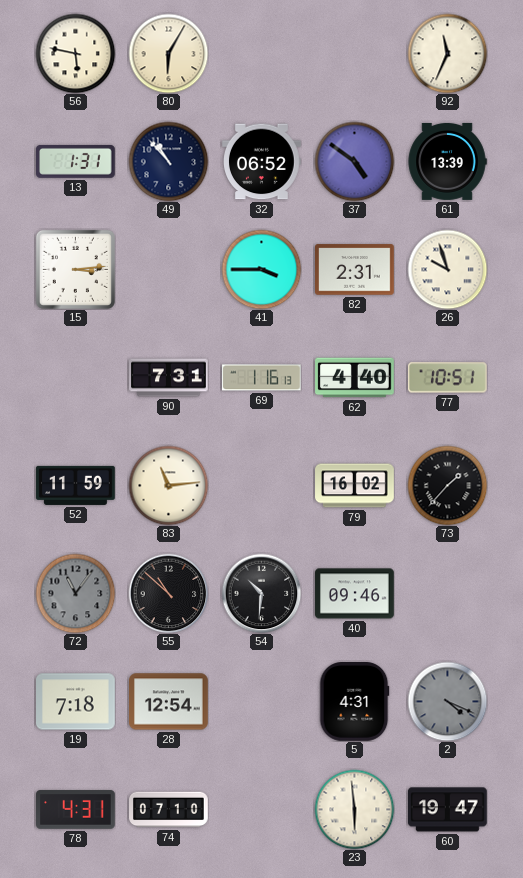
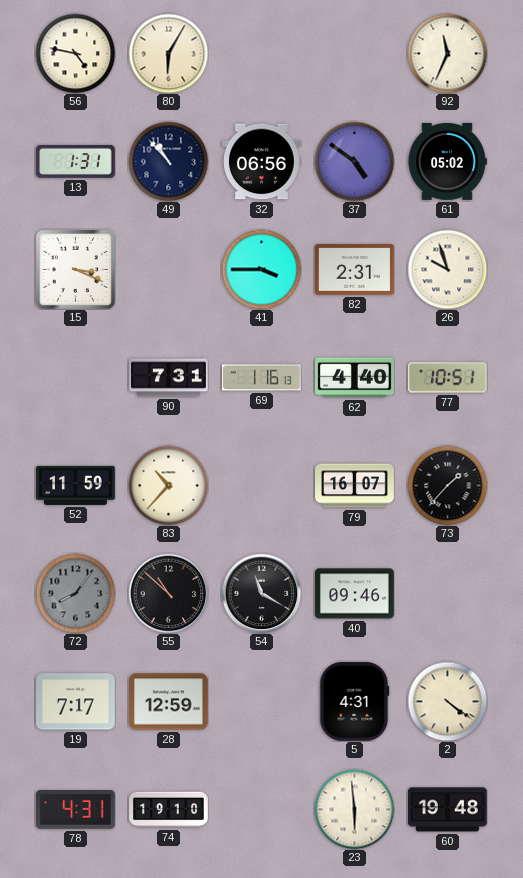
56: 5:47 -> 4:47 (75, 53)
32: 06:52 -> 06:56 (262, 162)
61: 13:39 -> 05:02 (447, 161)
15: 3:14 -> 3:19 (75, 269)
83: 11:14 -> 10:37 (168, 485)
79: 16:02 -> 16:07 (355, 486)
72: 11:06 -> 8:06 (75, 593)
54: 10:31 -> 11:20 (261, 593)
19: 7:18 -> 7:17 (76, 702)
28: 12:54 -> 12:59 (169, 702)
2: 4:19 -> 4:21 (447, 701)
2 dial: grey -> cream (447, 701)
74: 07:10 -> 19:10 (169, 810)
60: 19:47 -> 19:48 (448, 810)
